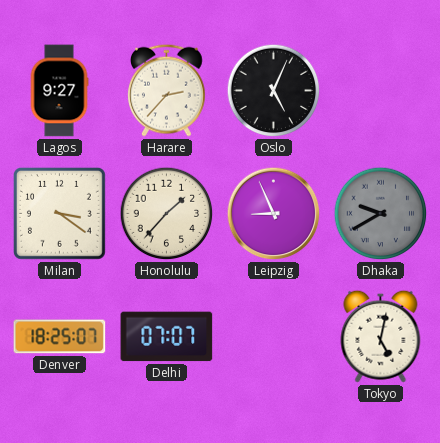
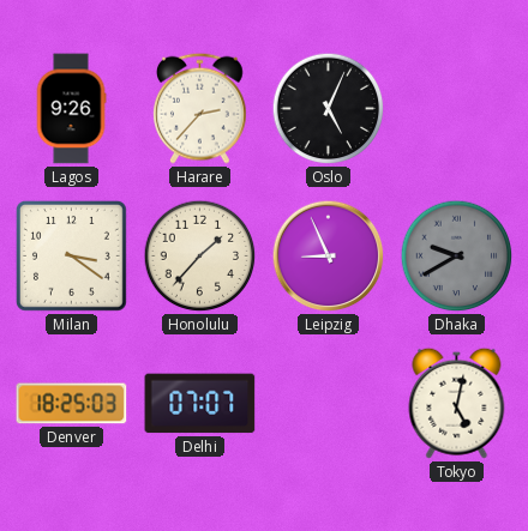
Lagos: 9:27 -> 9:26 (71, 109)
Denver: 18:25:07 -> 18:25:03 (72, 404)
